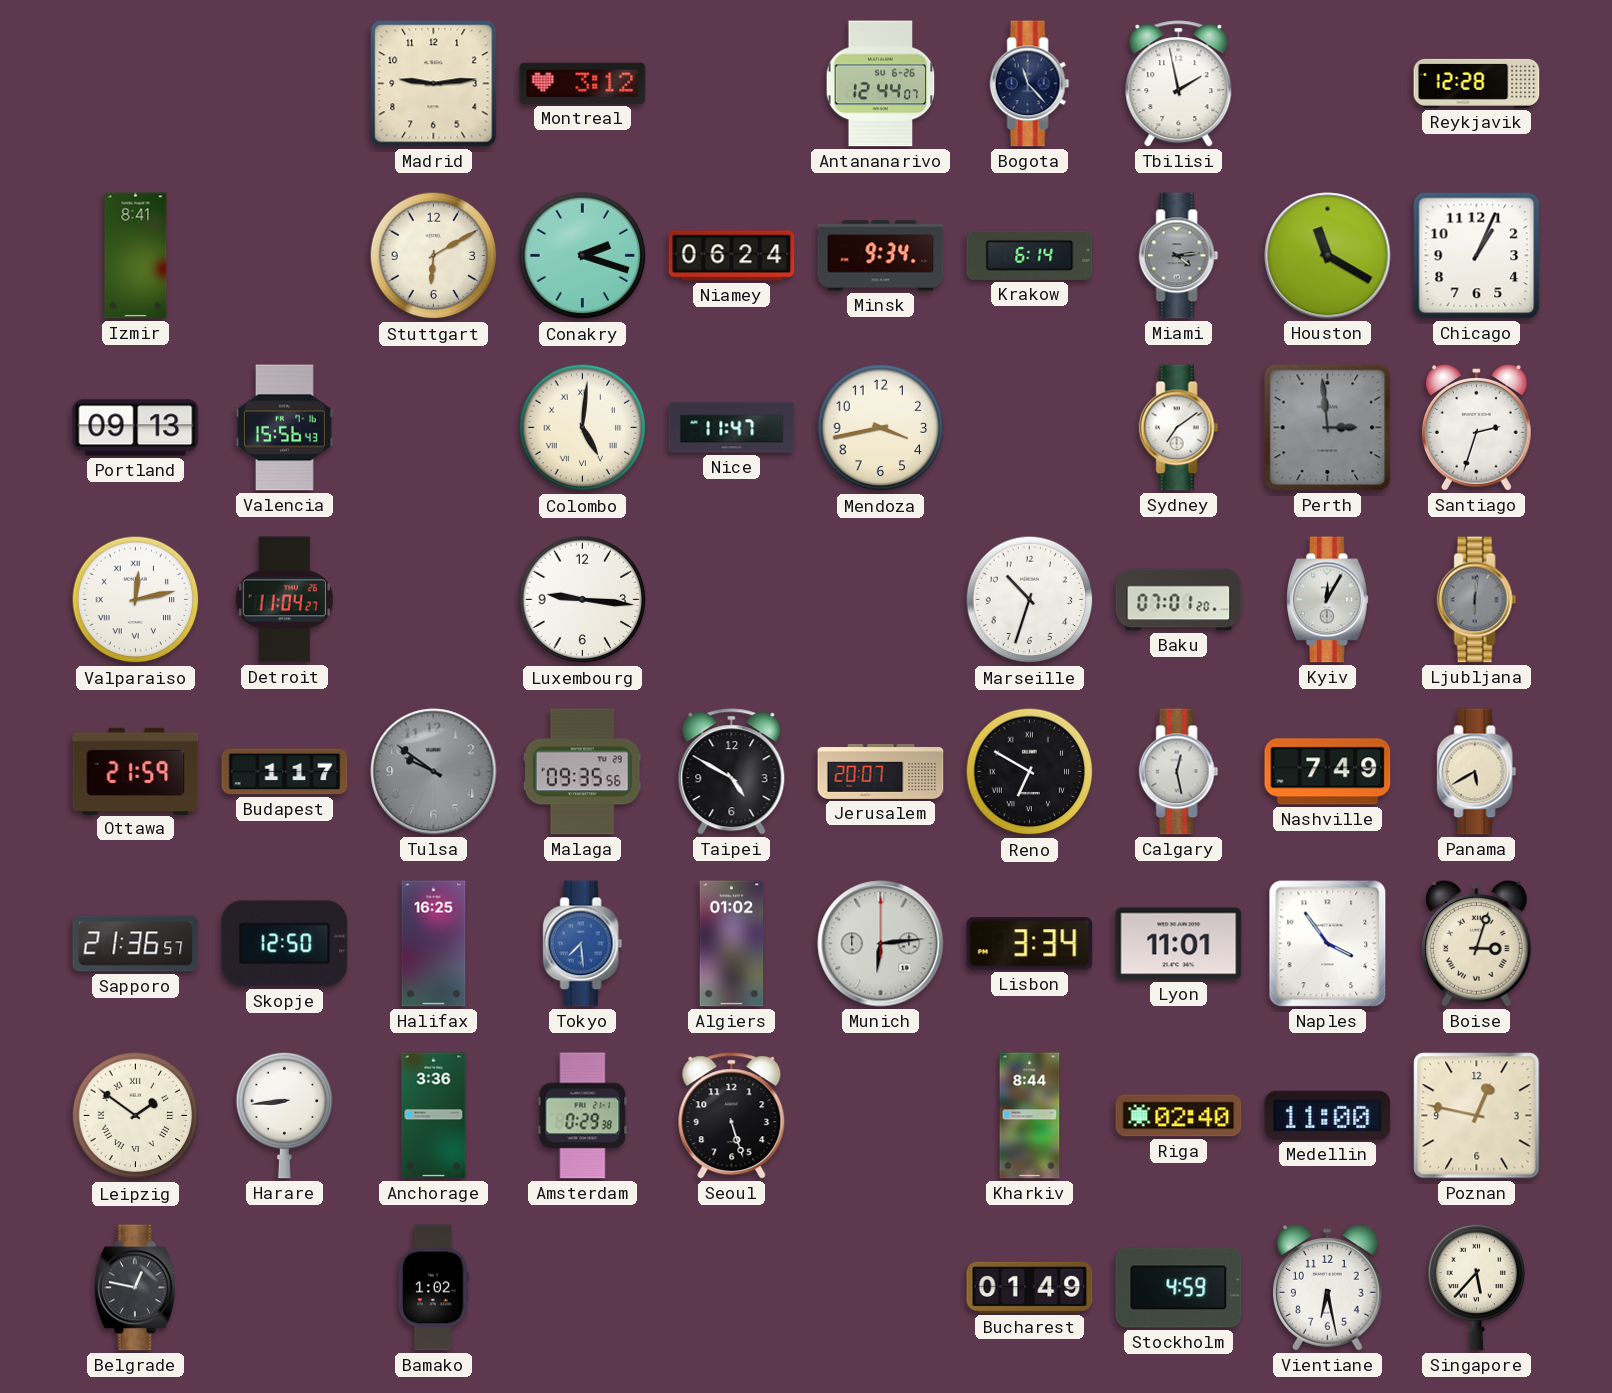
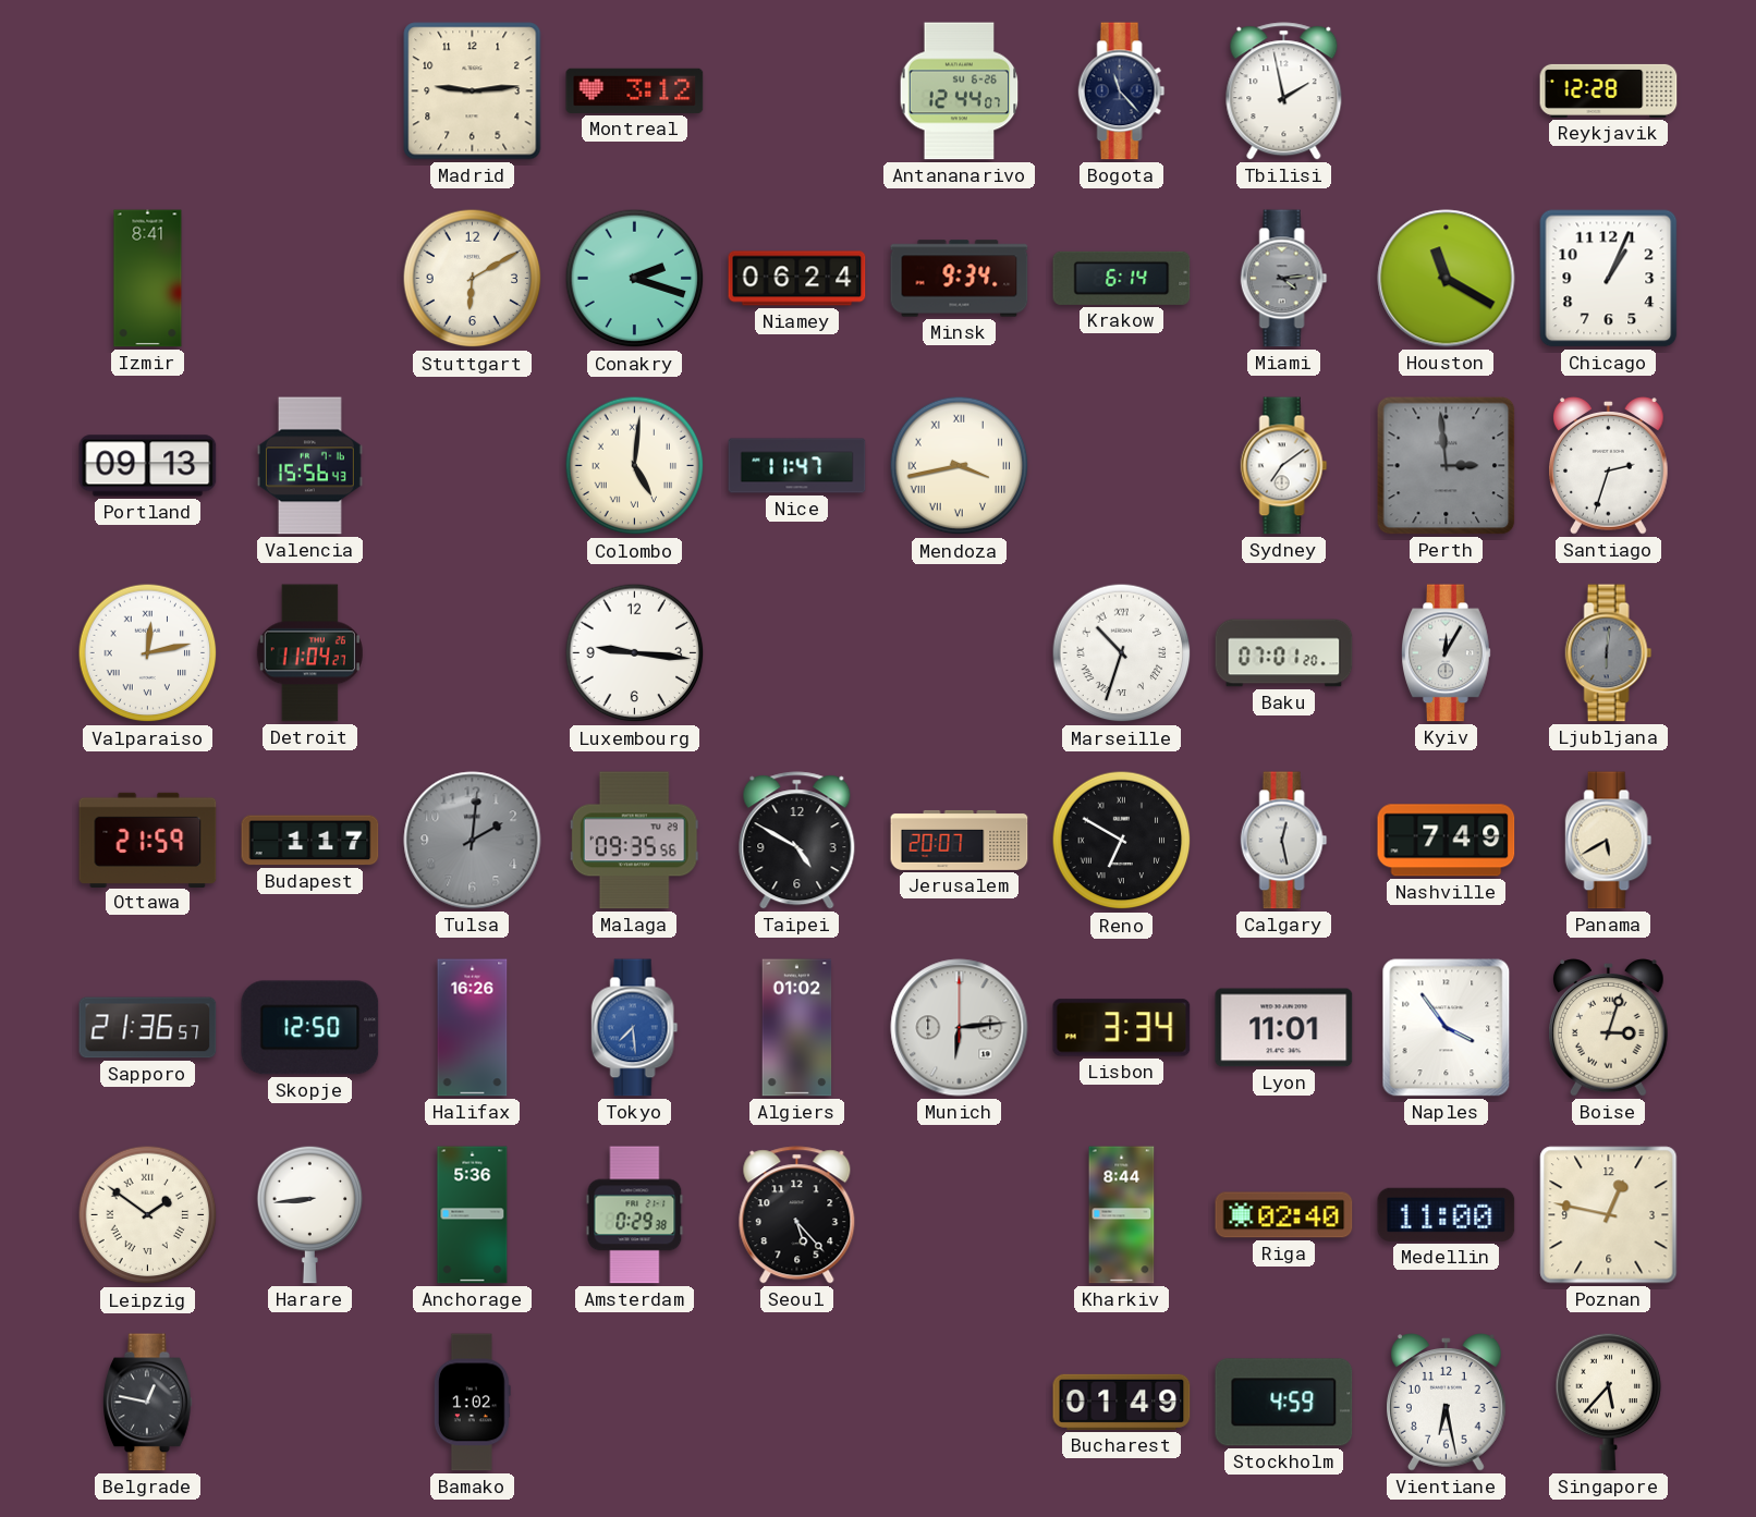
Mendoza numerals: Arabic -> Roman (960, 466)
Marseille numerals: Arabic -> Roman (1122, 653)
Tulsa: 9:51 -> 2:01 (473, 841)
Halifax: 16:25 -> 16:26 (473, 1028)
Anchorage: 3:36 -> 5:36 (473, 1215)
Seoul: 5:27 -> 5:23 (797, 1215)
